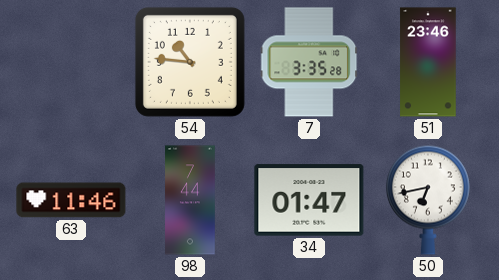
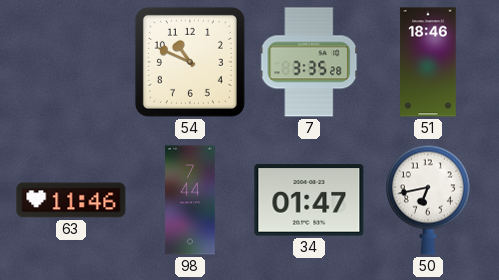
54: 10:46 -> 10:49 (190, 62)
51: 23:46 -> 18:46 (428, 62)
